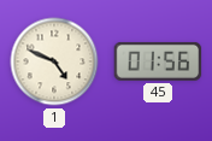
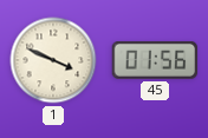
1: 4:49 -> 3:49 (53, 60)
